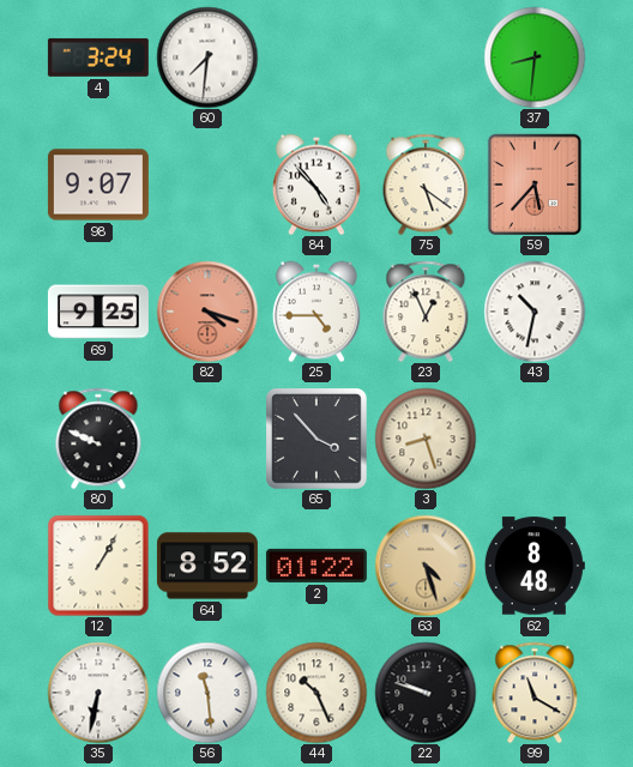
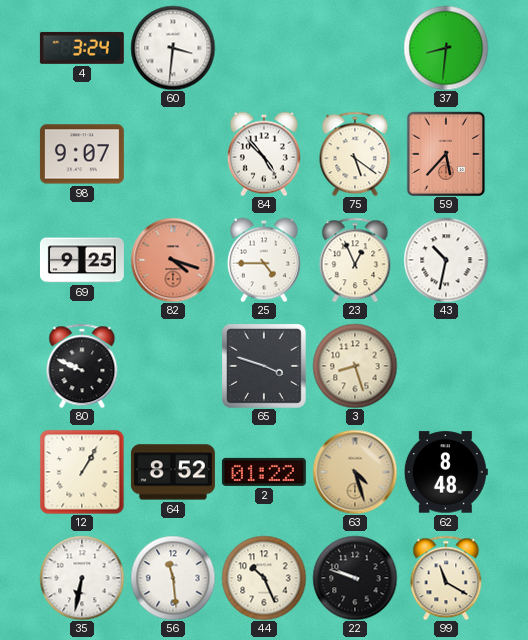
60: 7:31 -> 3:31 (173, 48)
65: 3:53 -> 3:48 (264, 366)
